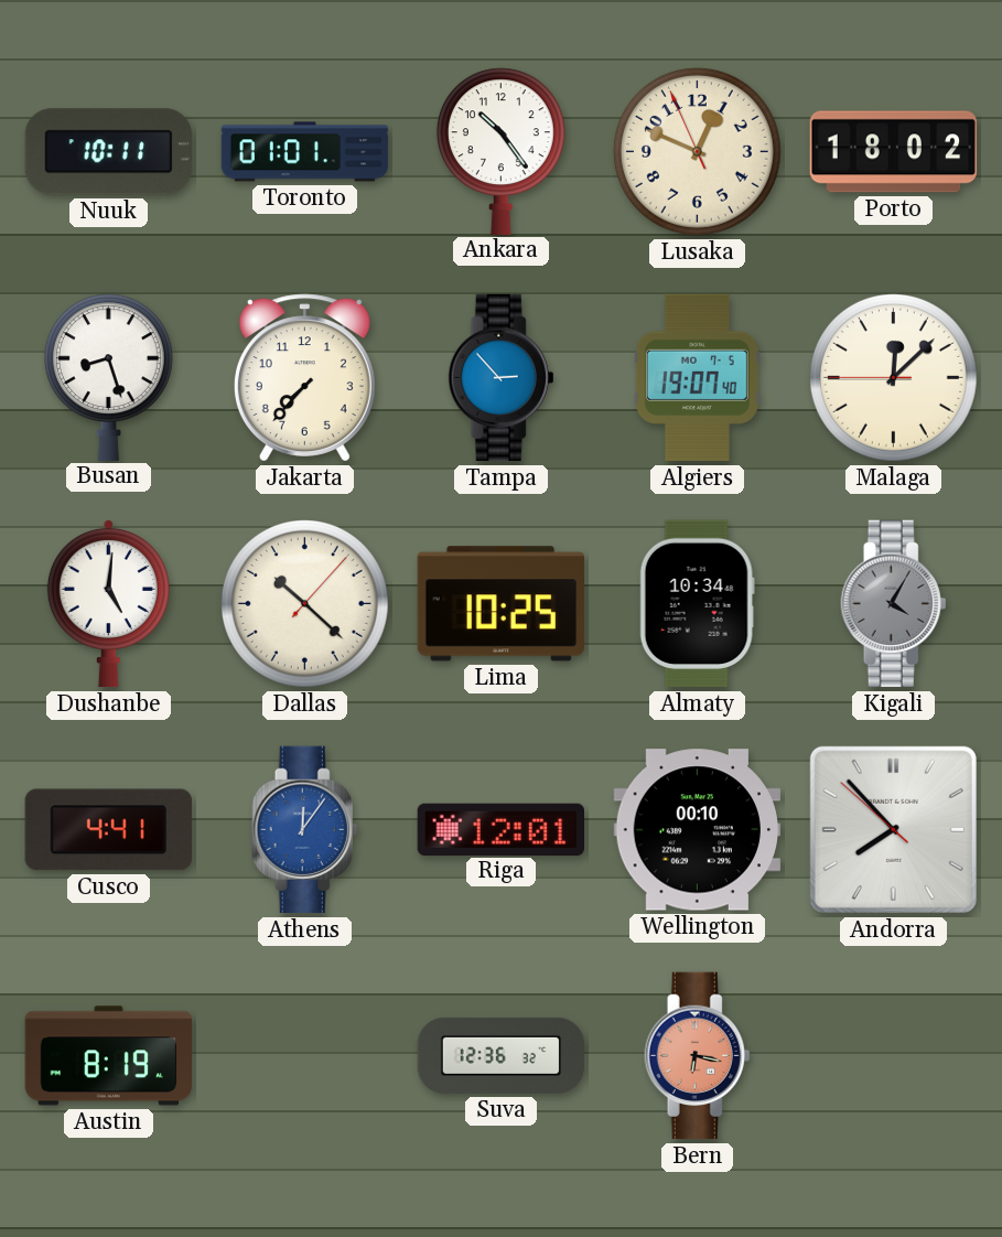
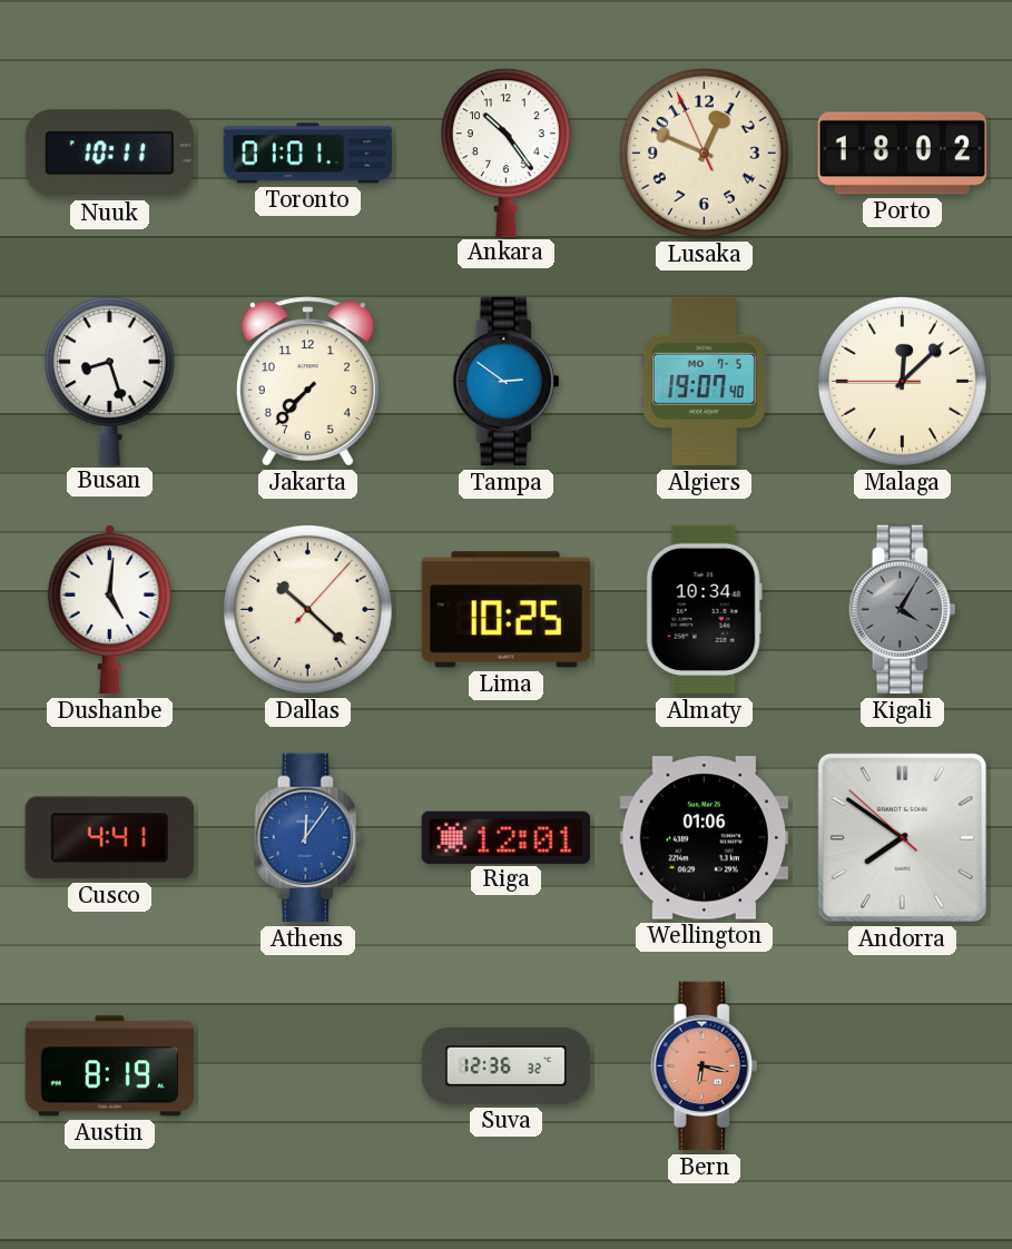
Tampa: 2:53 -> 2:51 (507, 382)
Wellington: 00:10 -> 01:06 (705, 838)
Andorra: 7:52 -> 7:50 (902, 837)
